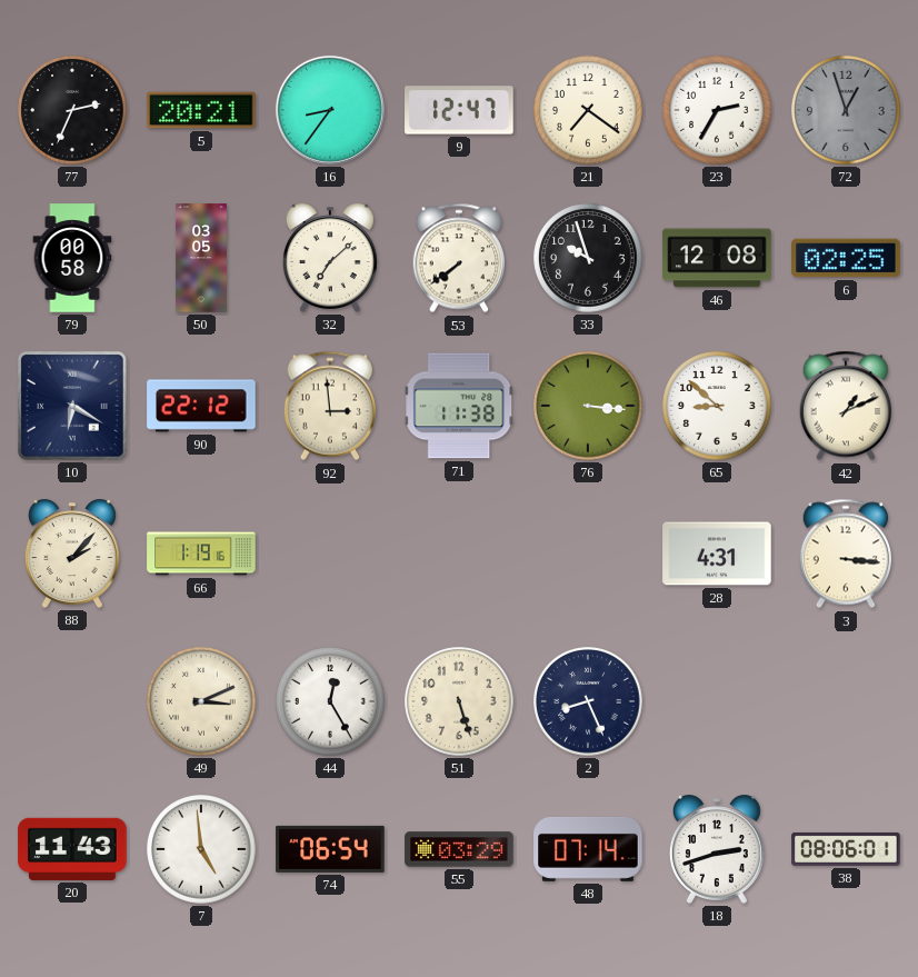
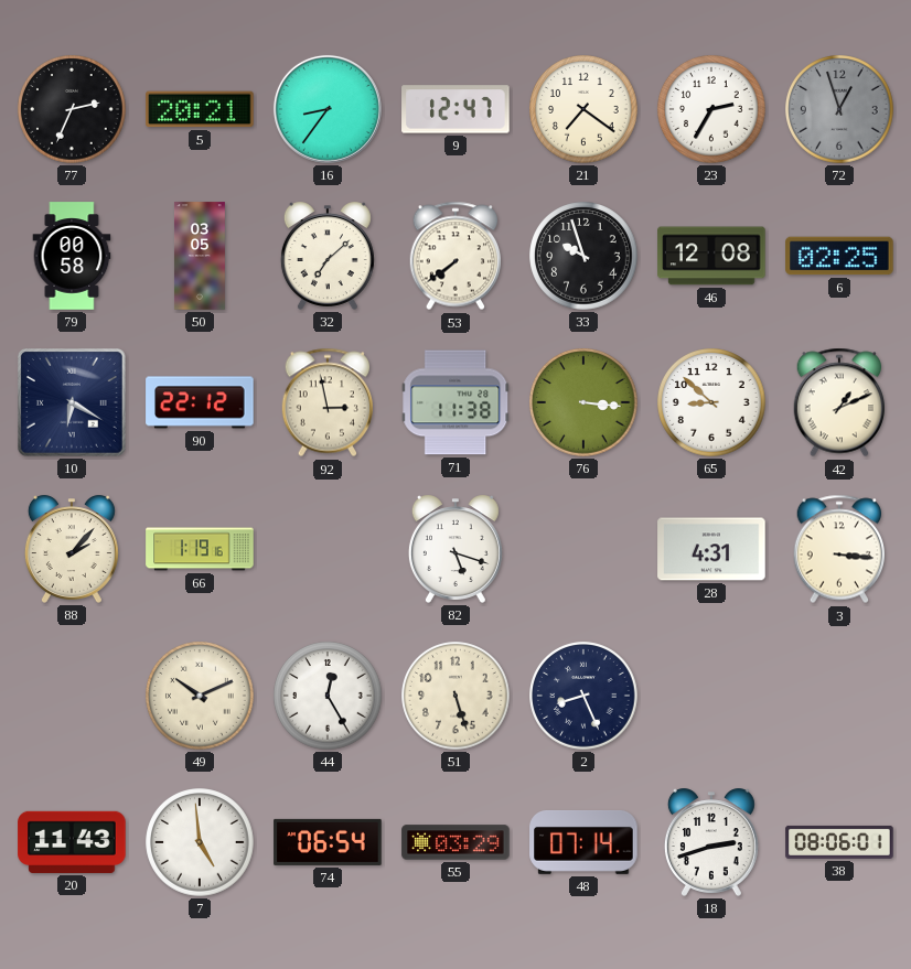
92: 2:59 -> 2:58 (326, 402)
82: none -> 5:18 (456, 549)
49: 3:11 -> 10:11 (200, 696)
